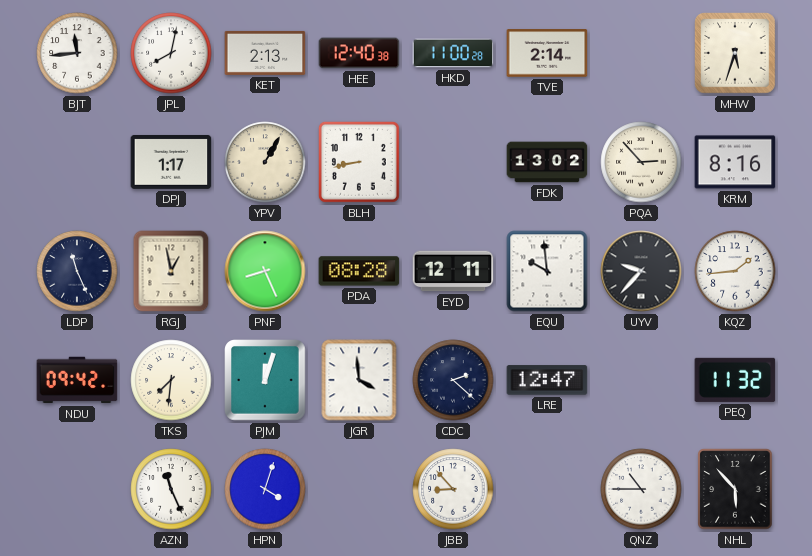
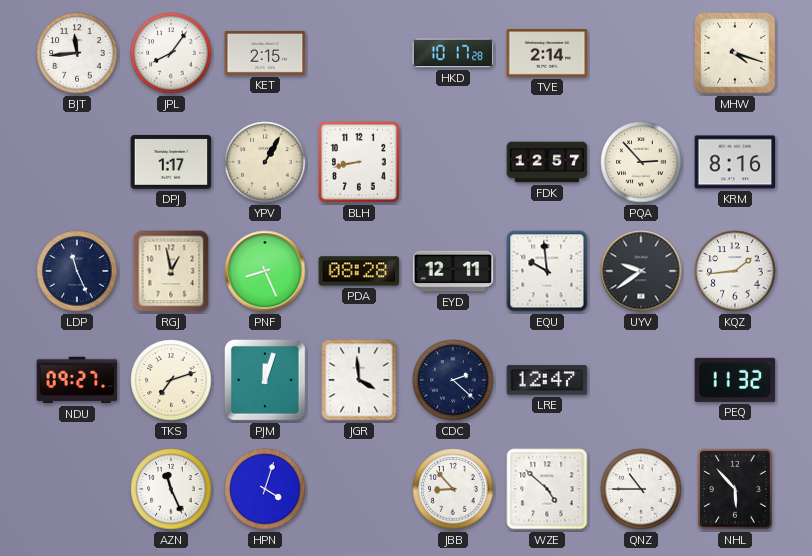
JPL: 8:02 -> 8:06 (171, 53)
KET: 2:13 -> 2:15 (265, 53)
HEE: 12:40 -> none (359, 53)
HKD: 11:00 -> 10:17 (453, 53)
MHW: 5:33 -> 4:18 (735, 53)
FDK: 13:02 -> 12:57 (547, 162)
UYV: 9:37 -> 9:39 (641, 271)
NDU: 09:42 -> 09:27 (77, 380)
TKS: 7:31 -> 7:12 (171, 380)
WZE: none -> 4:52 (547, 489)
